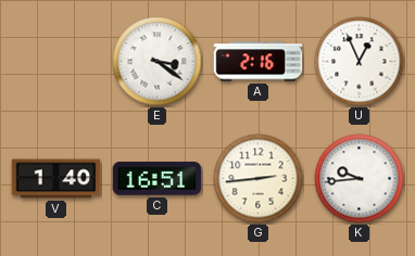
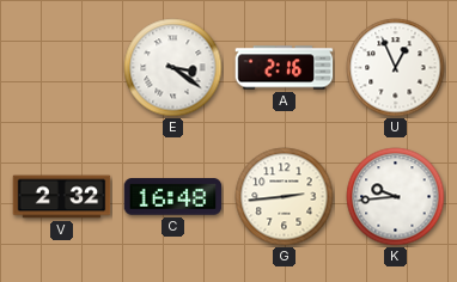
V: 1:40 -> 2:32 (62, 197)
C: 16:51 -> 16:48 (173, 197)
